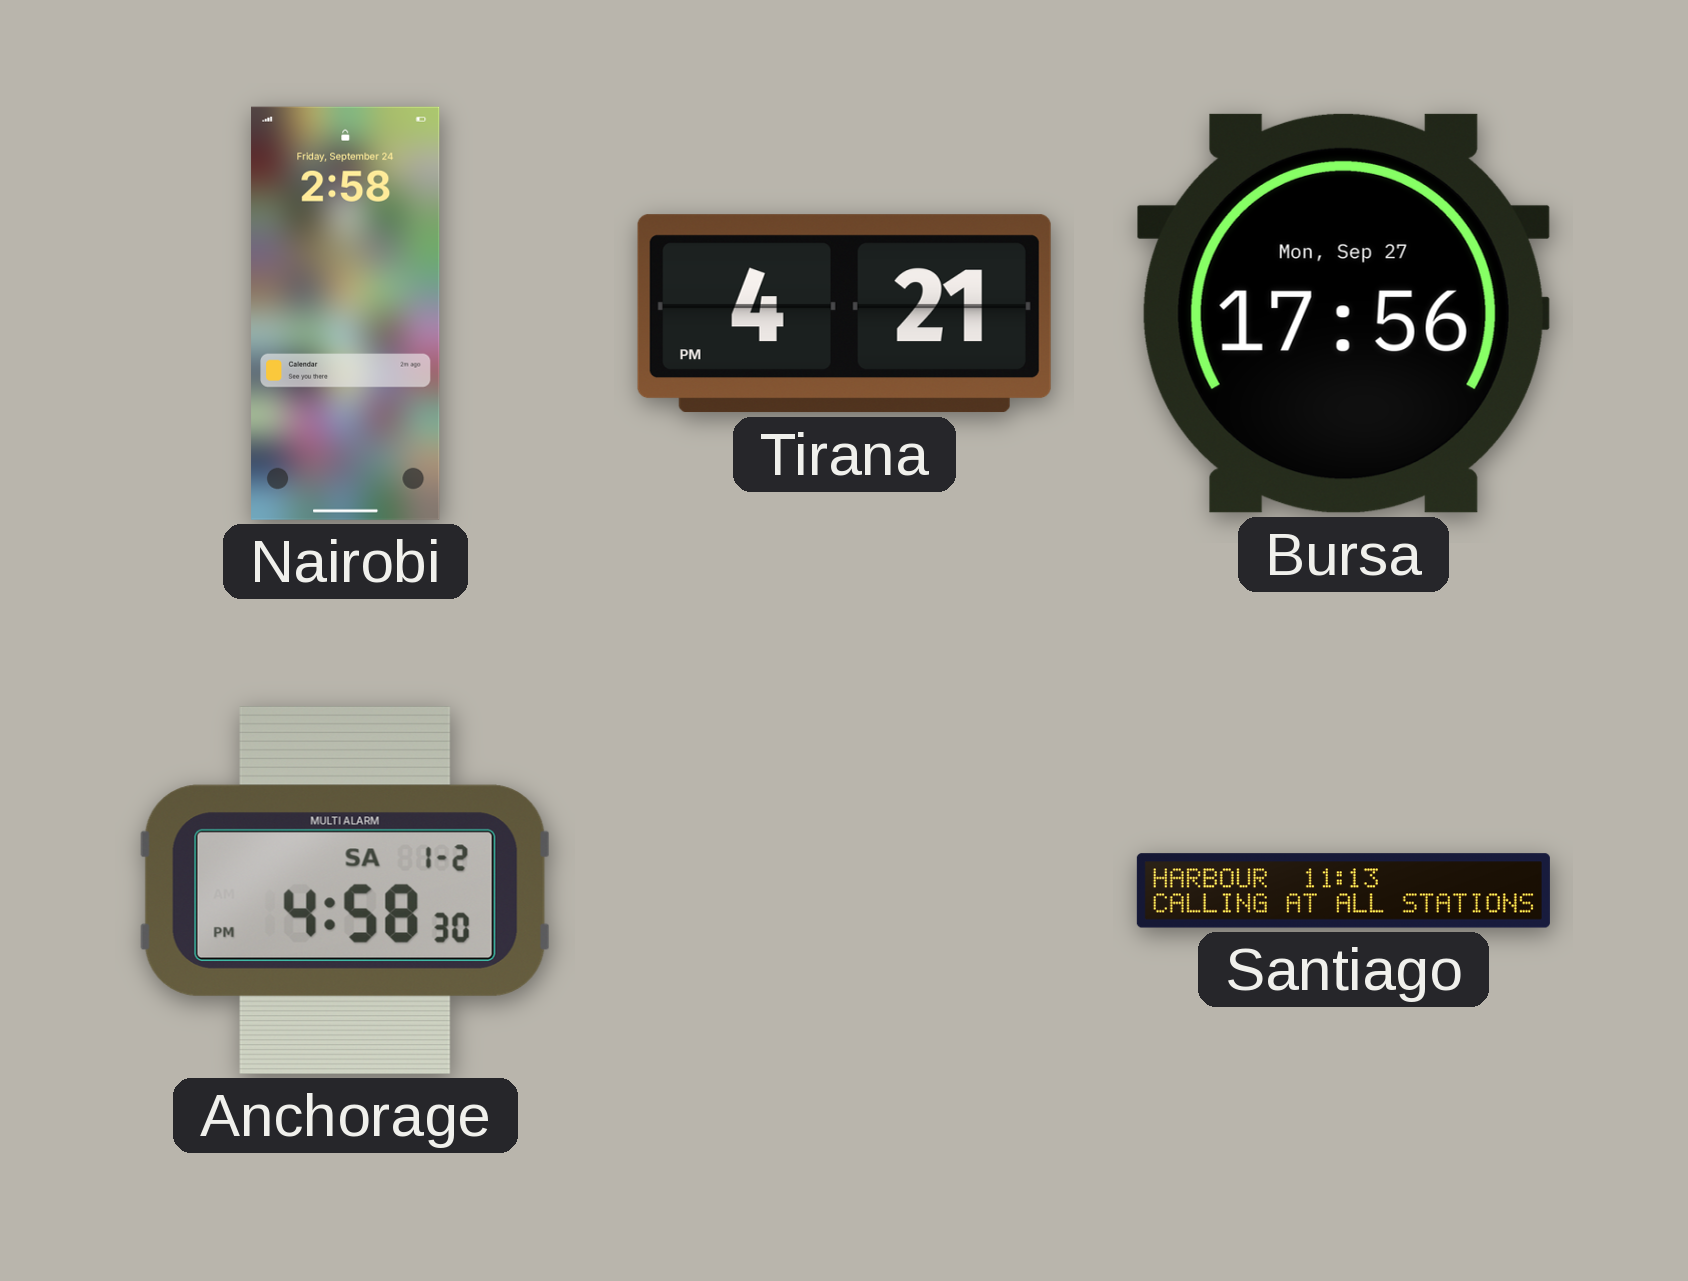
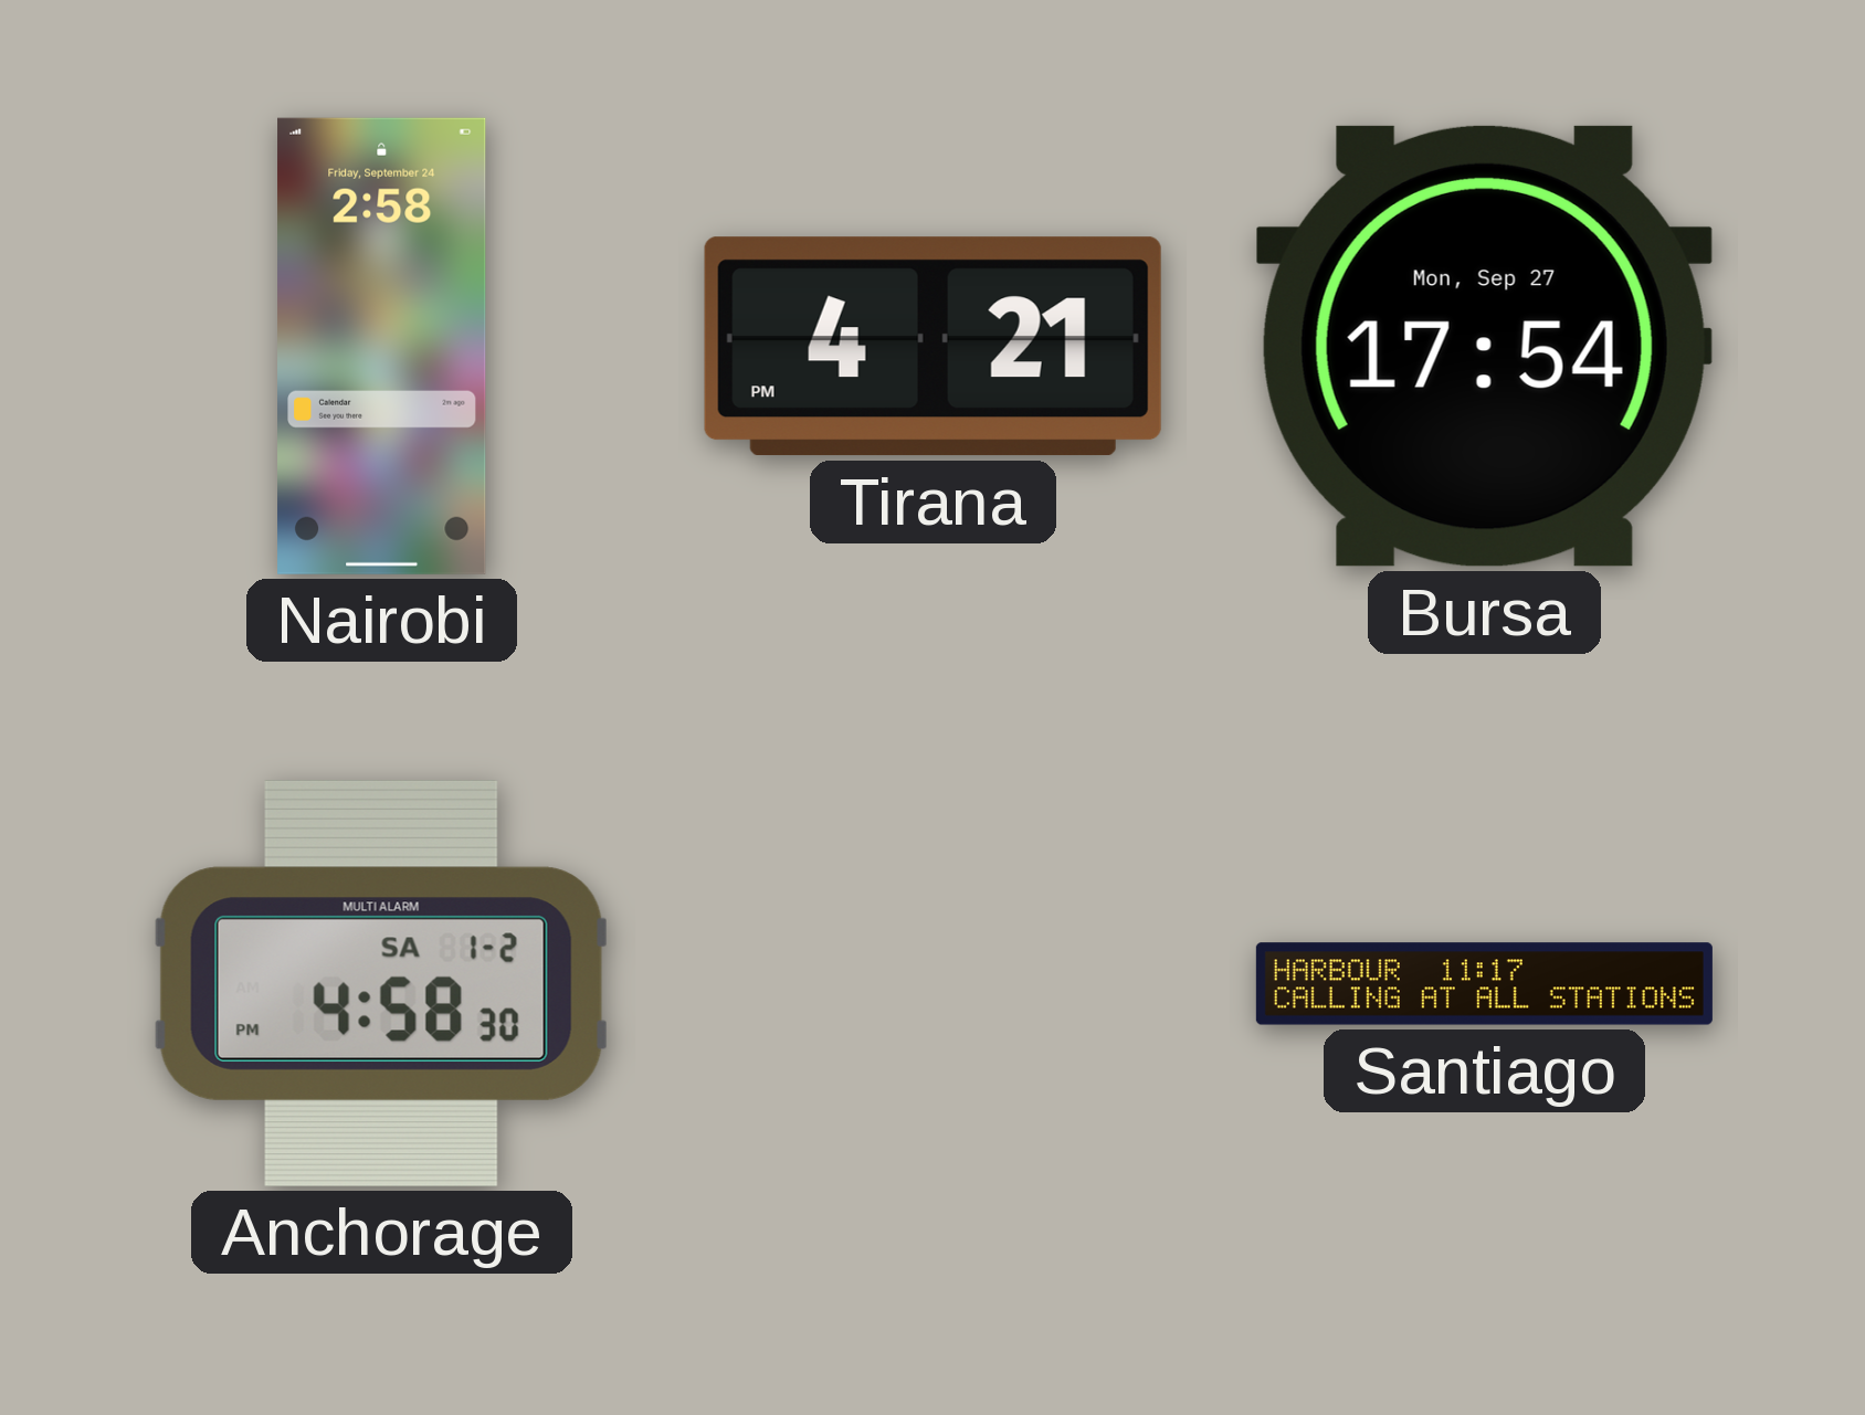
Bursa: 17:56 -> 17:54 (1484, 346)
Santiago: 11:13 -> 11:17 (1484, 984)
